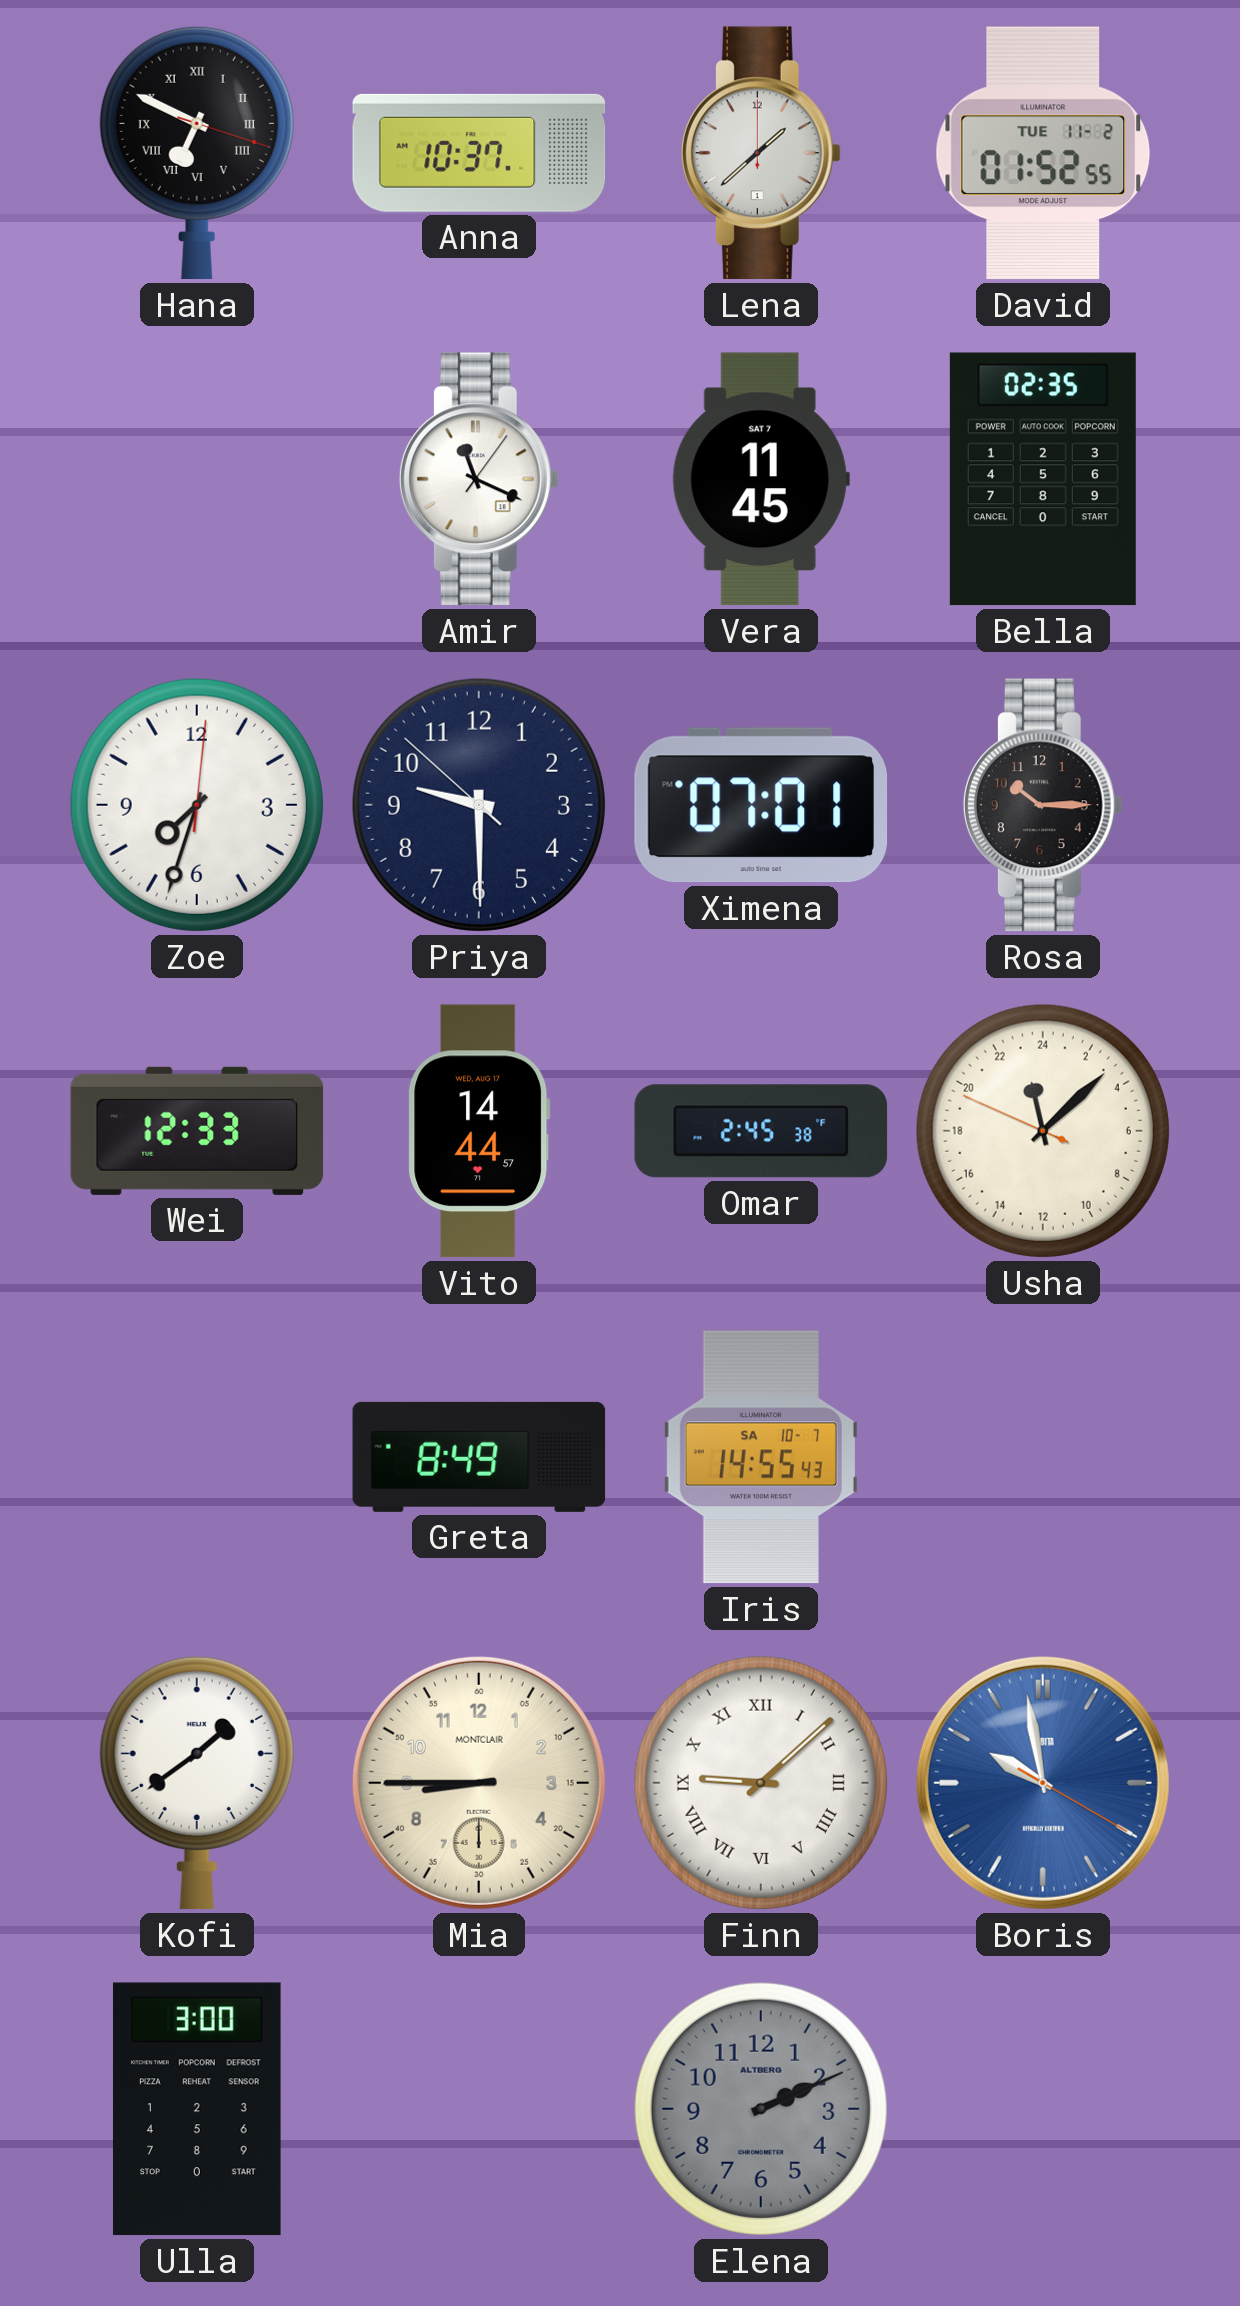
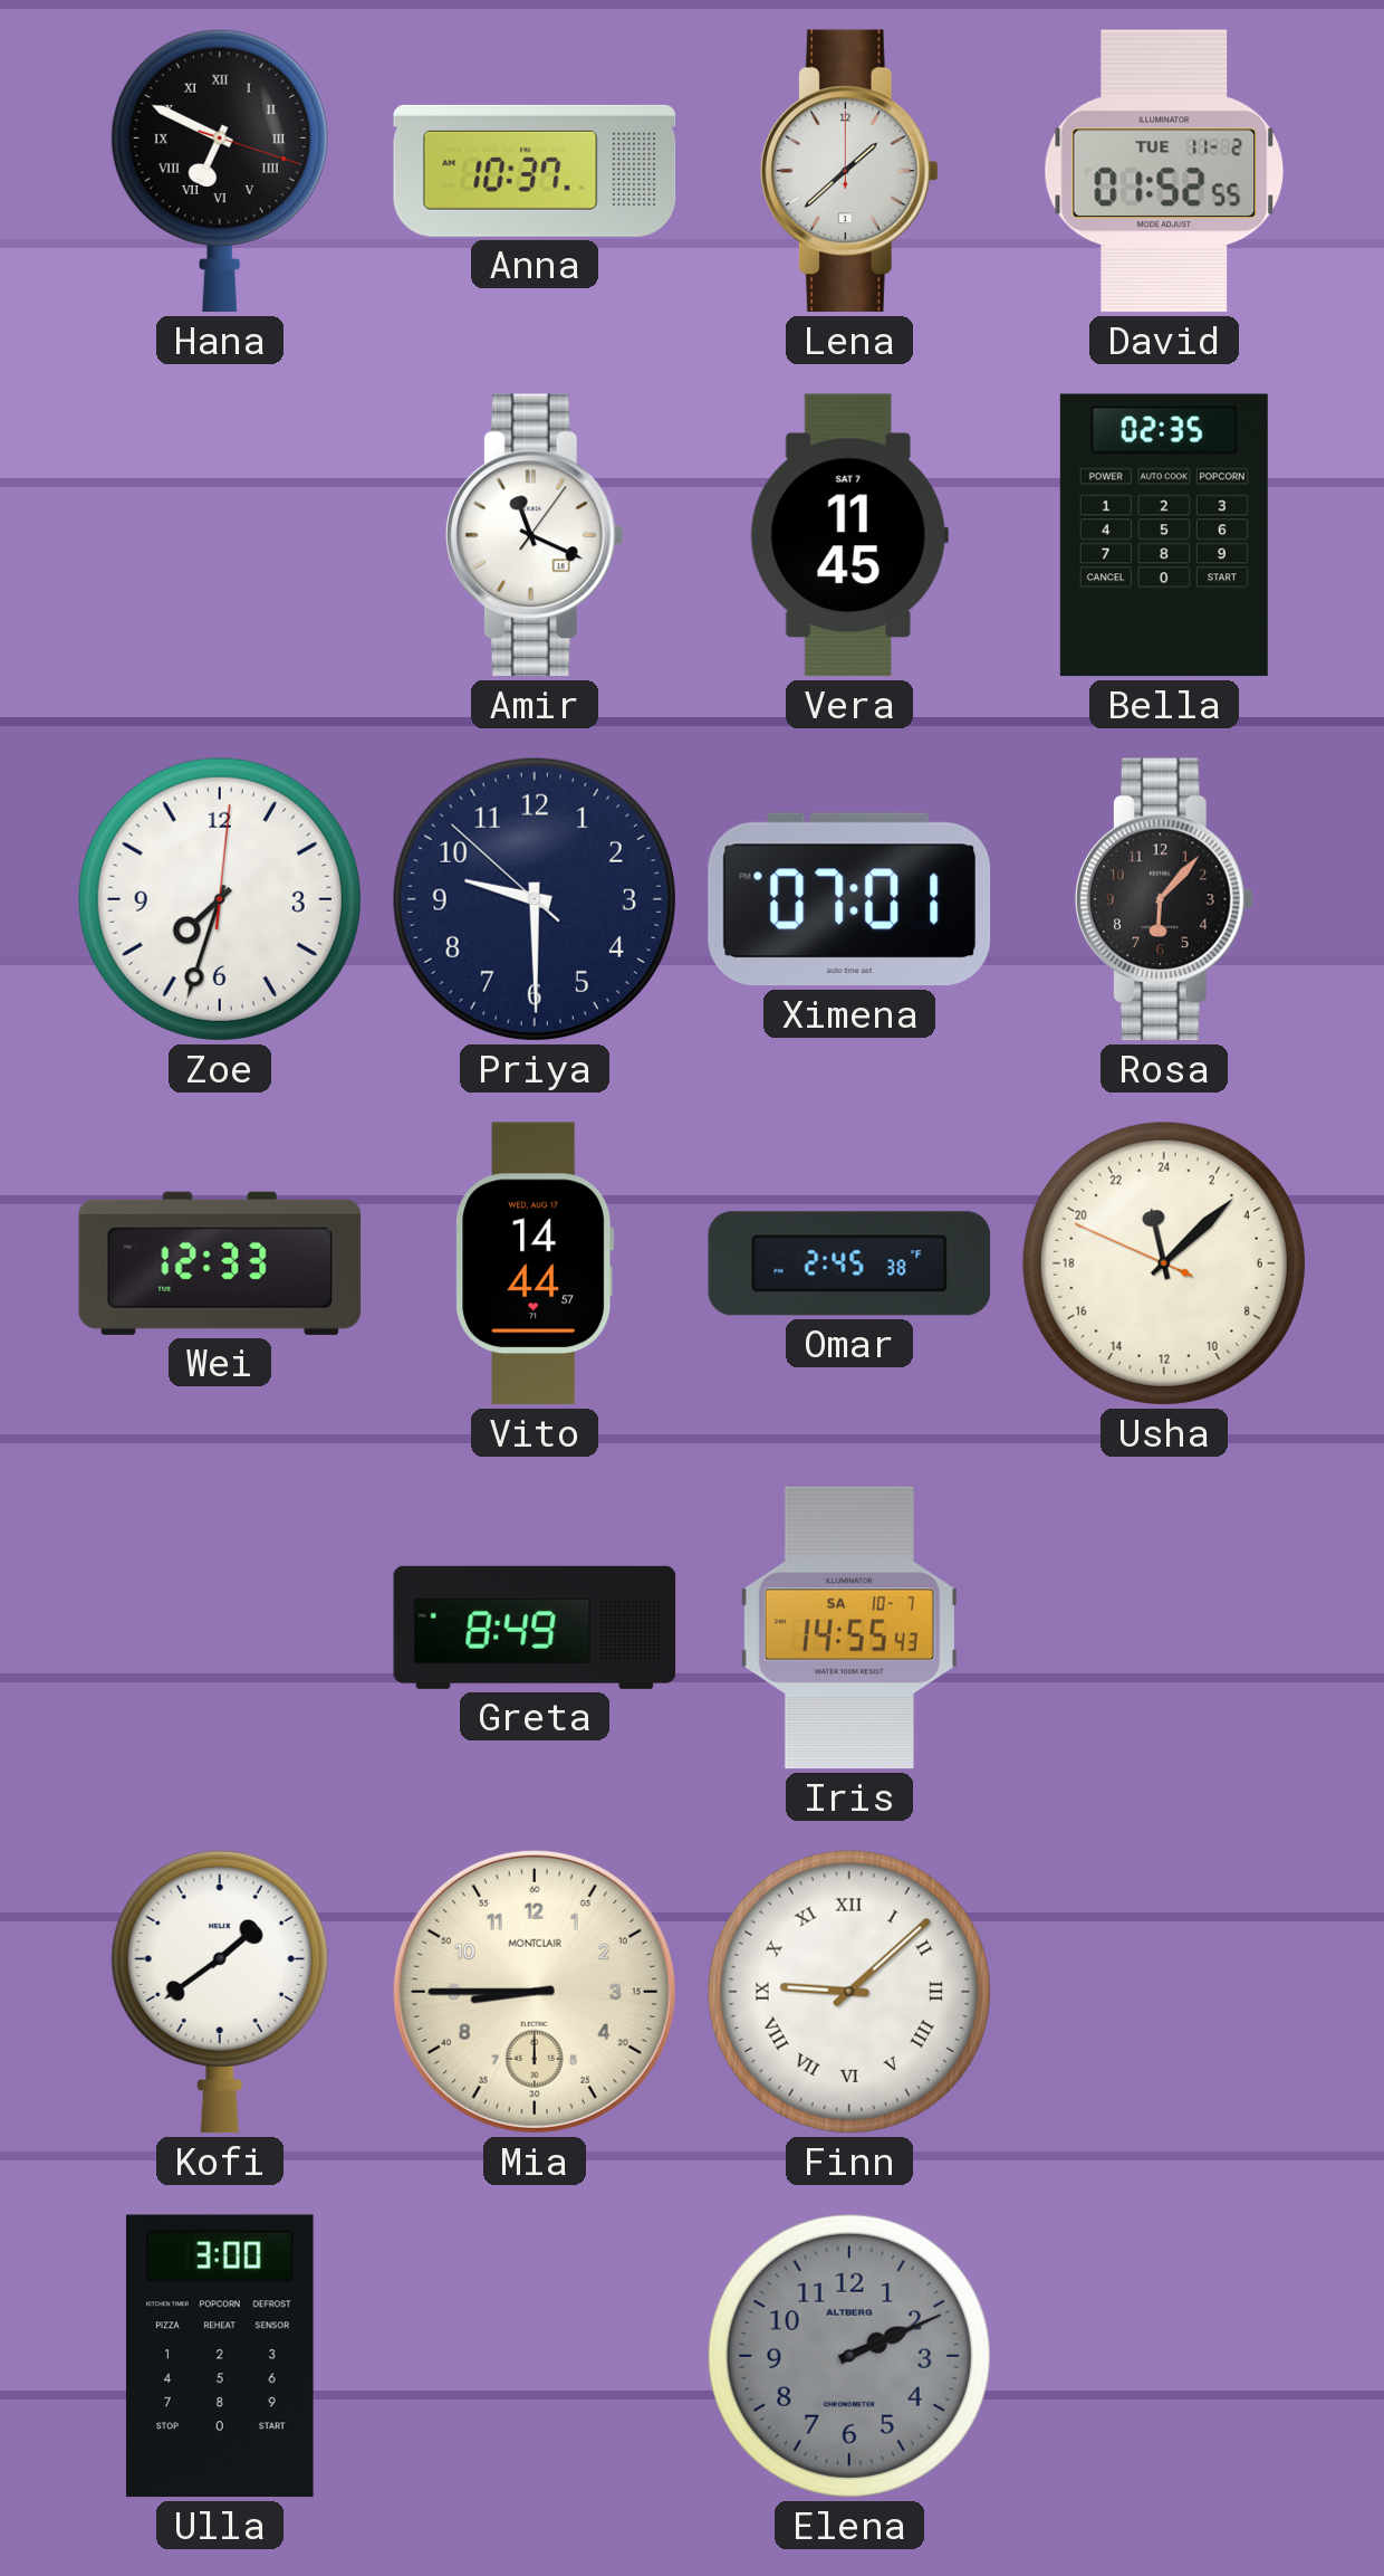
Rosa: 10:15 -> 6:07 (1164, 899)
Boris: 9:58 -> none (1043, 1783)
